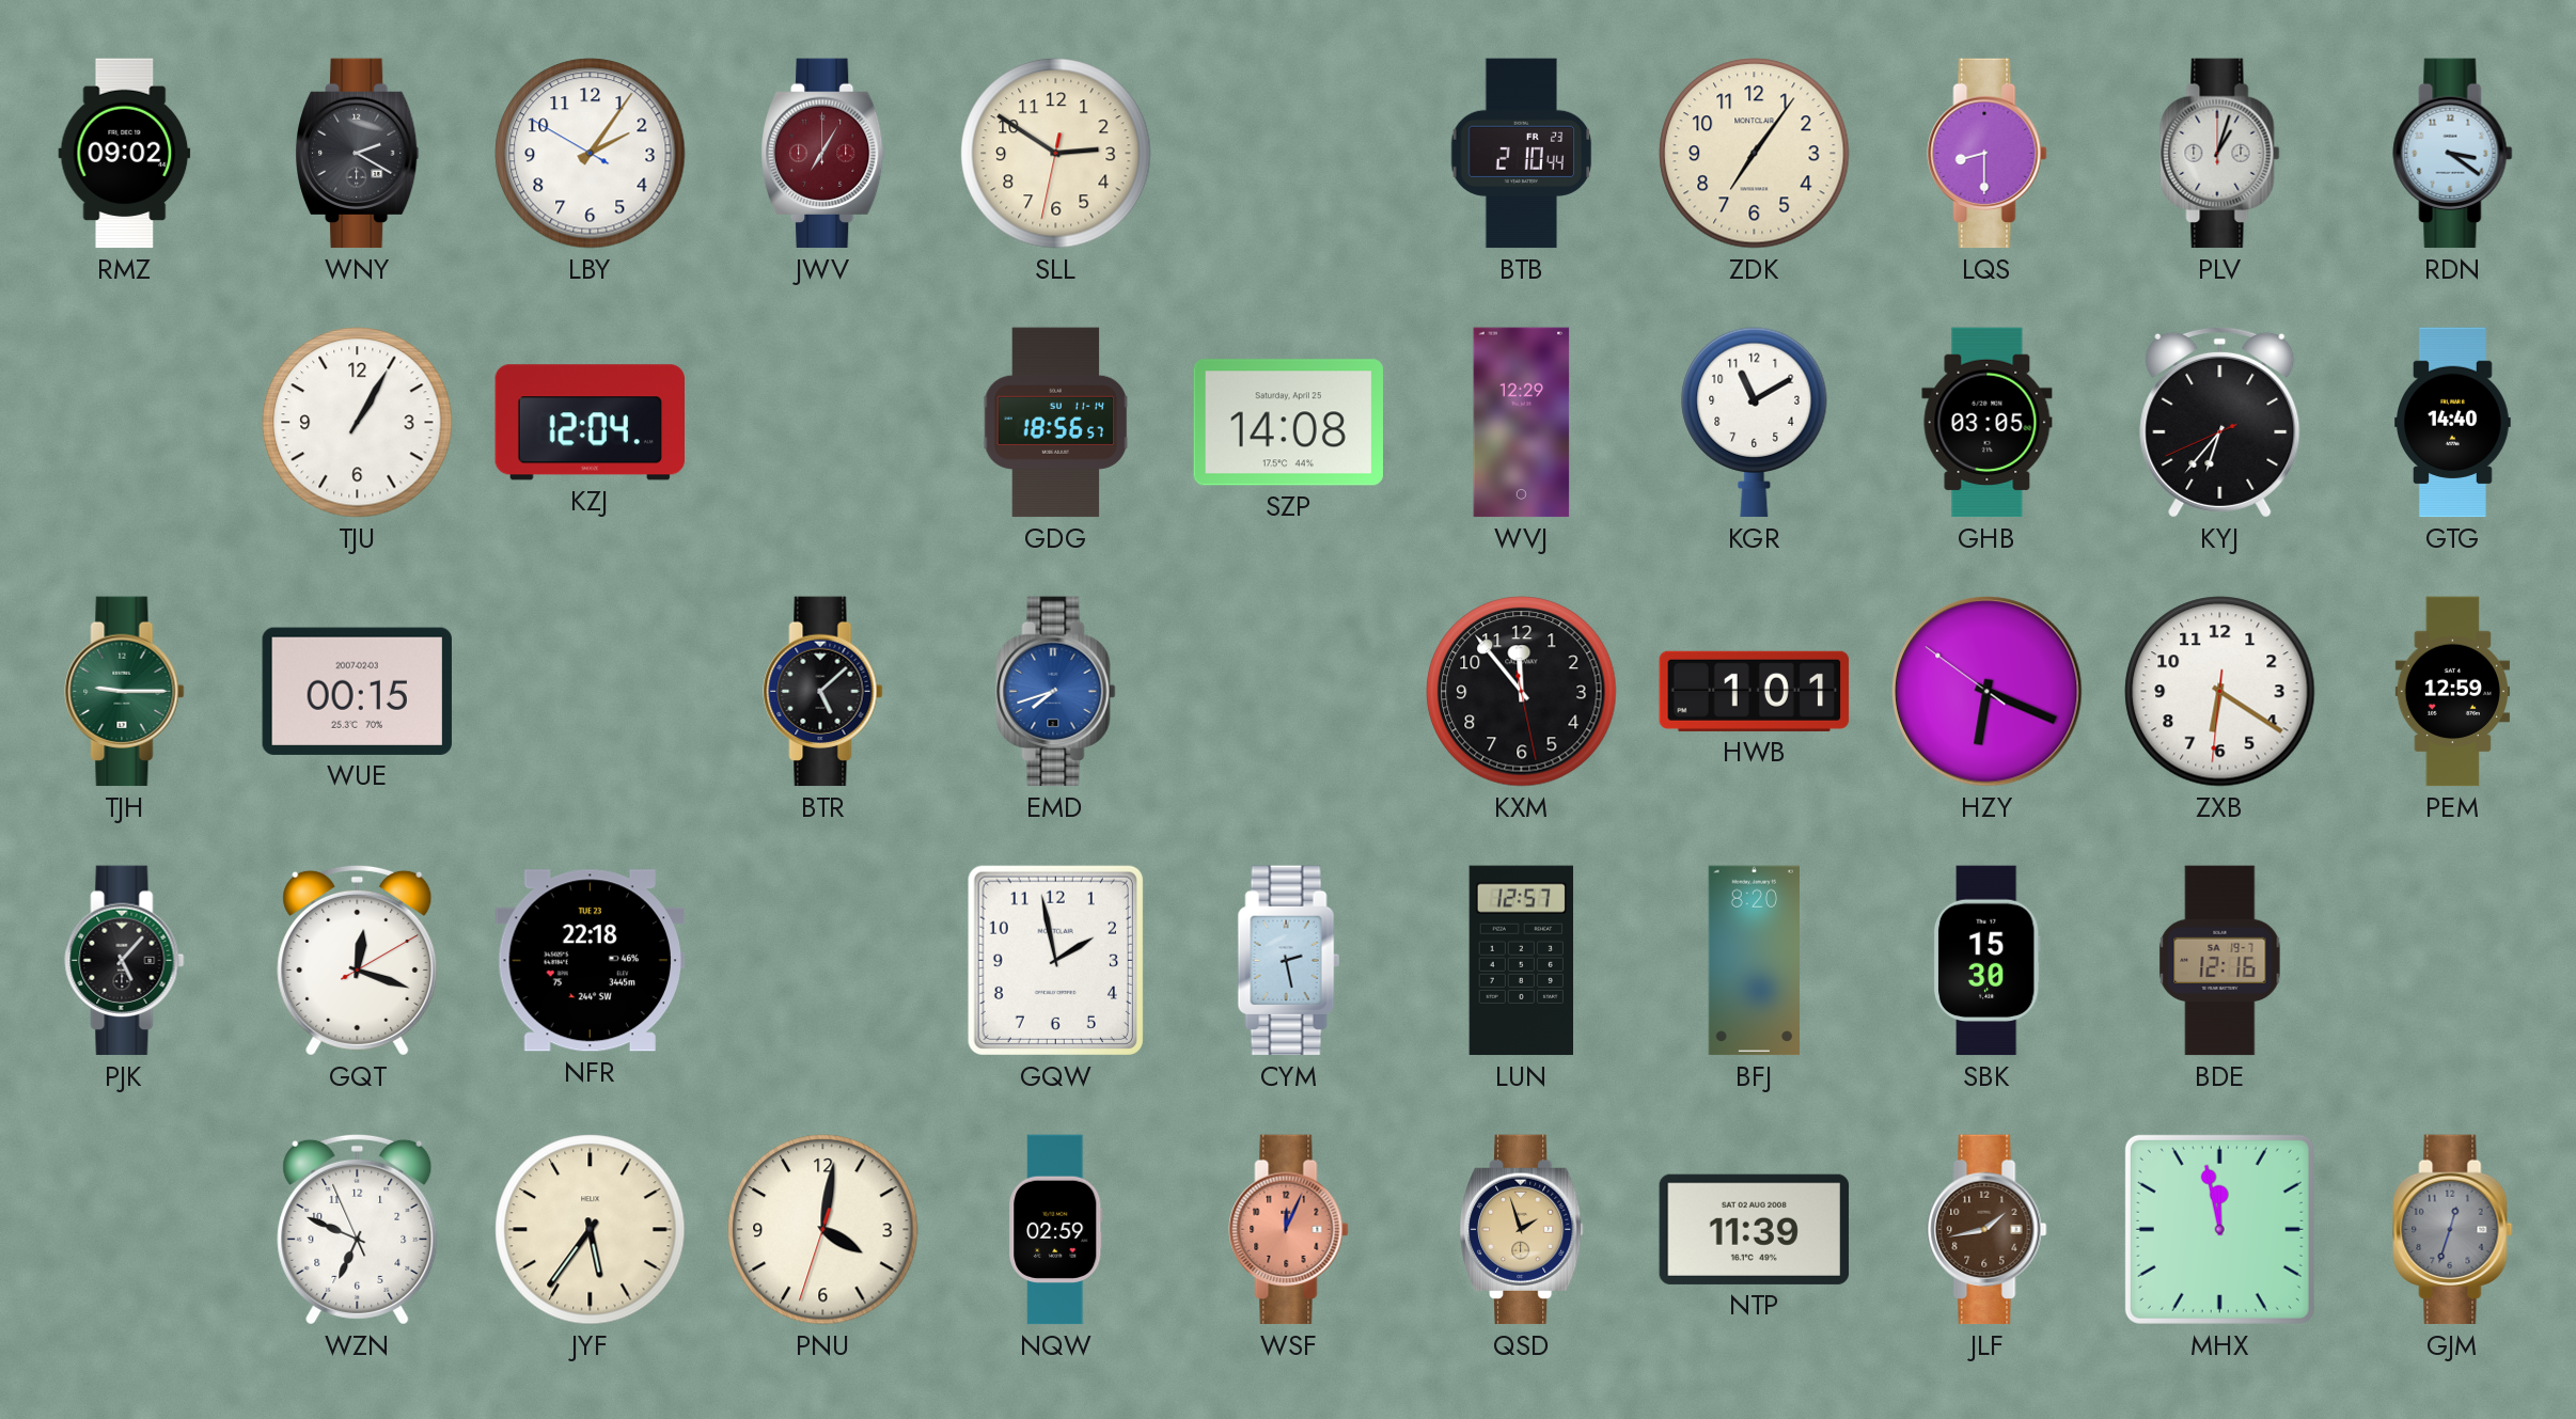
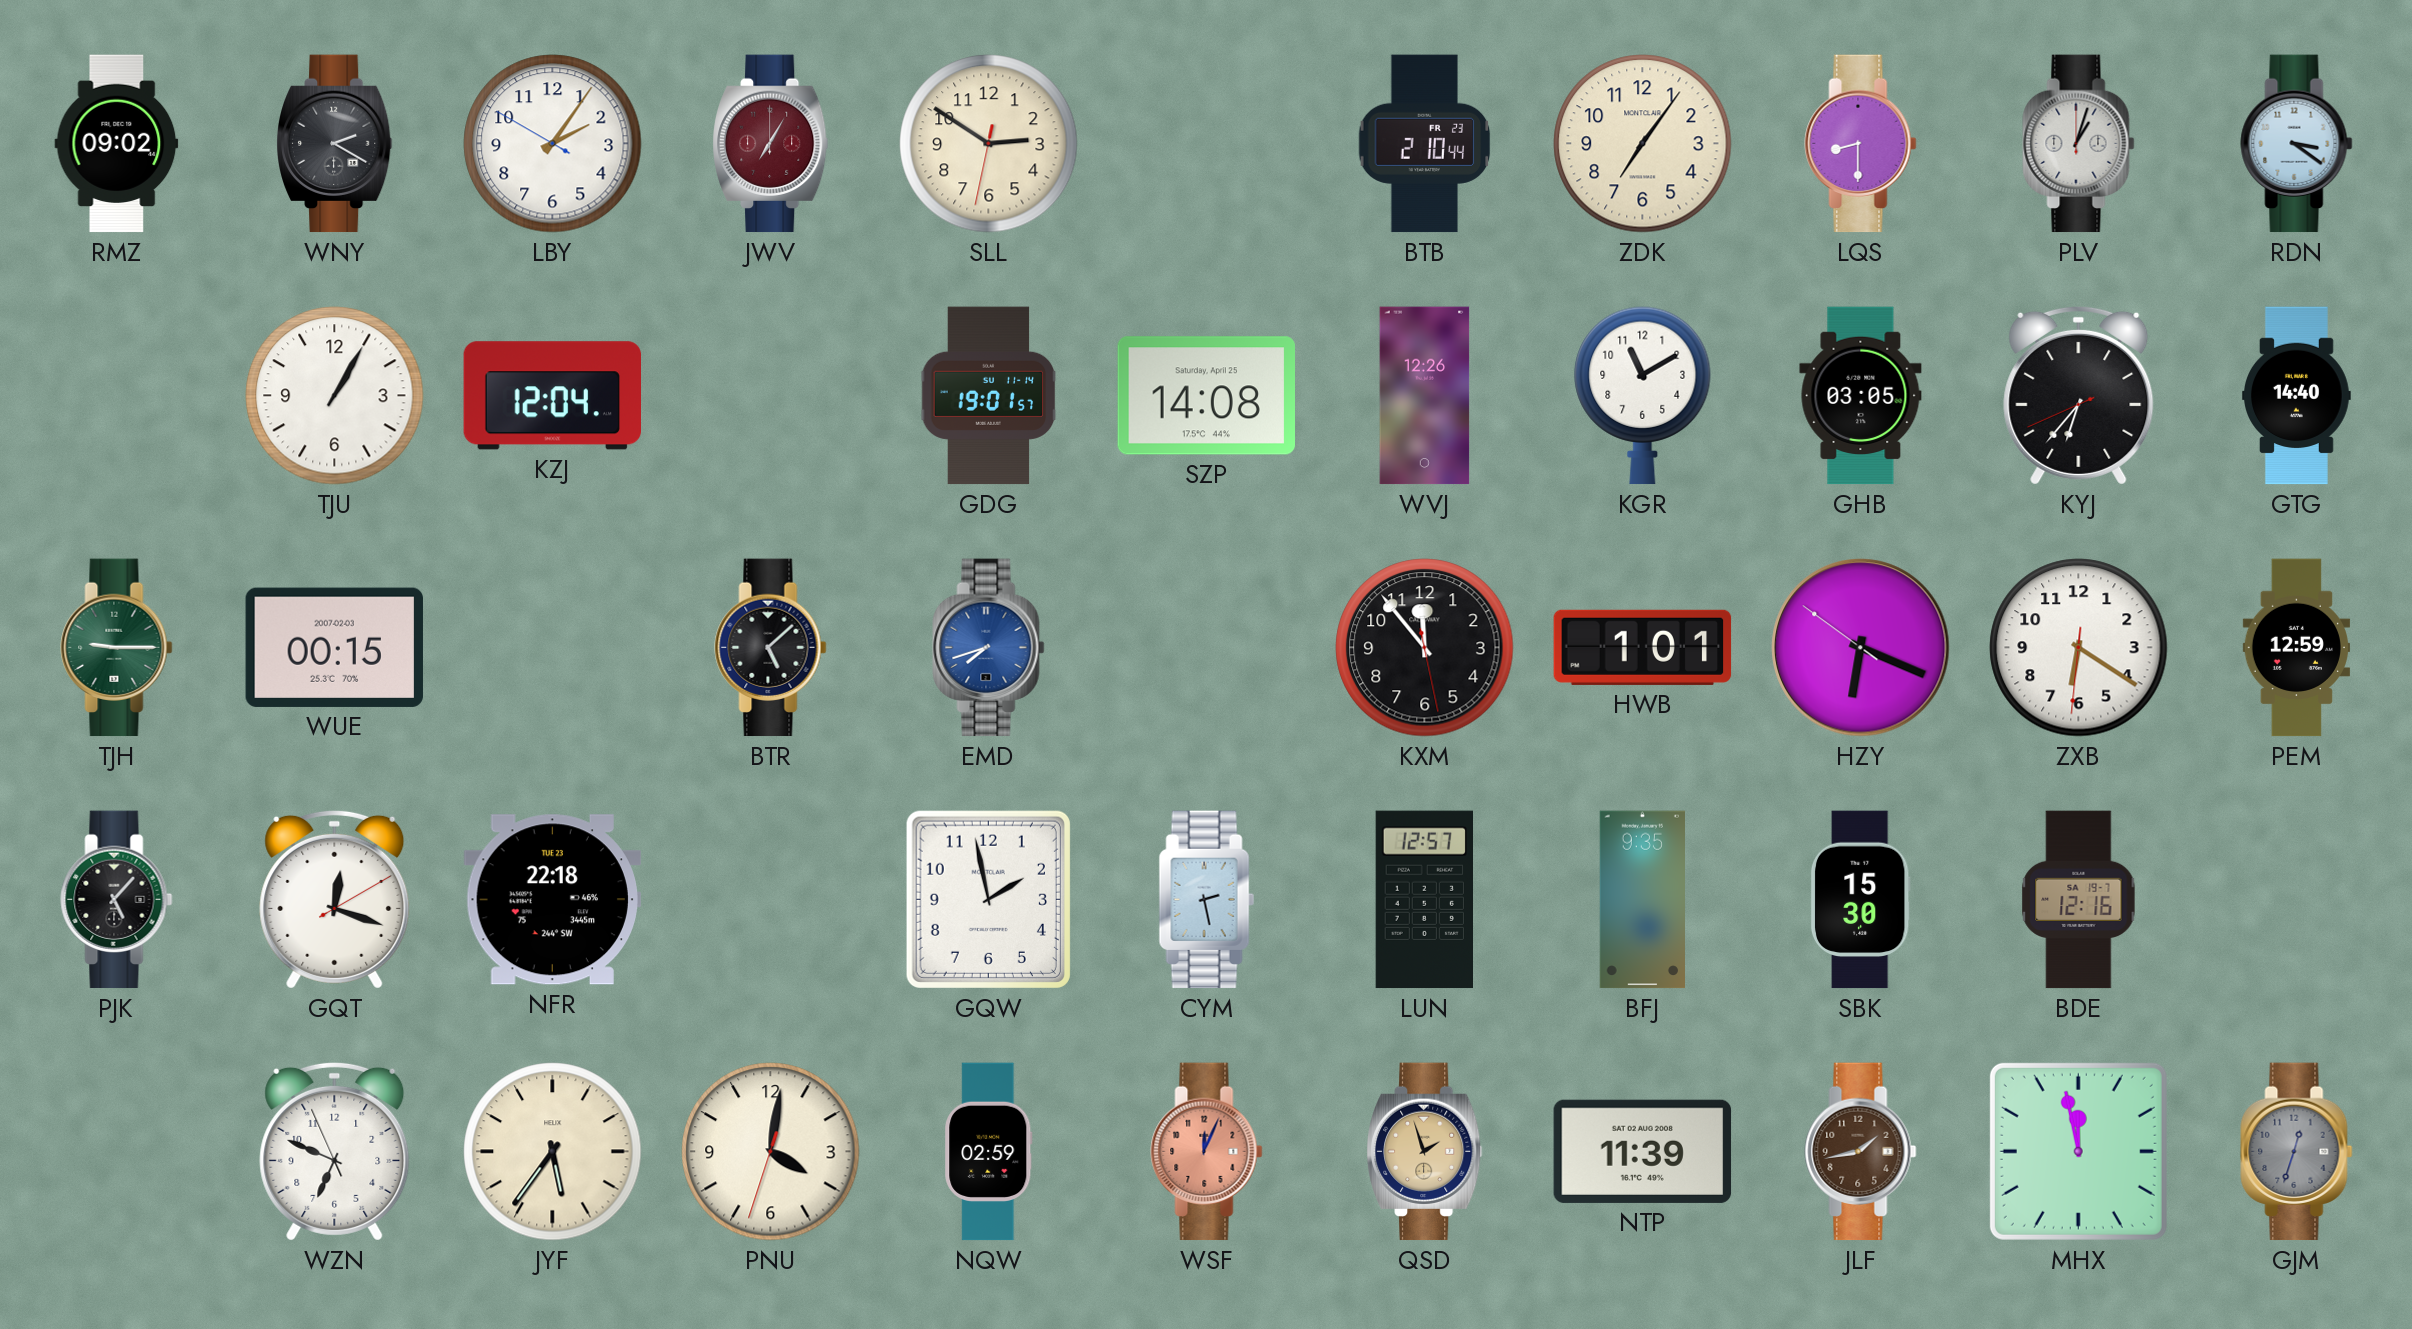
GDG: 18:56 -> 19:01 (989, 396)
WVJ: 12:29 -> 12:26 (1425, 396)
BFJ: 8:20 -> 9:35 (1642, 900)
